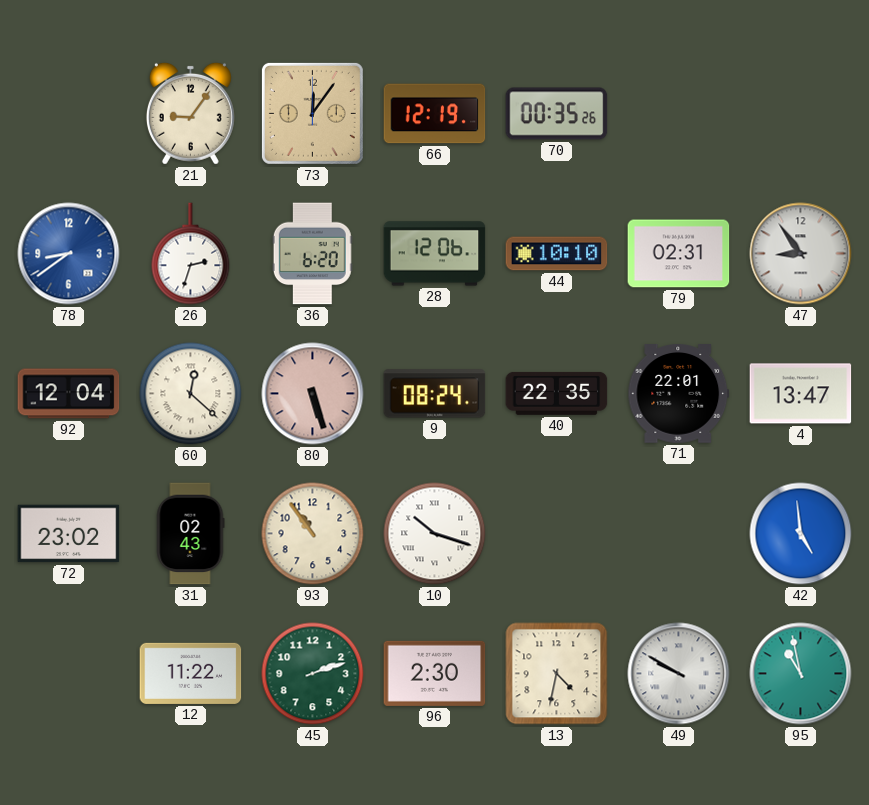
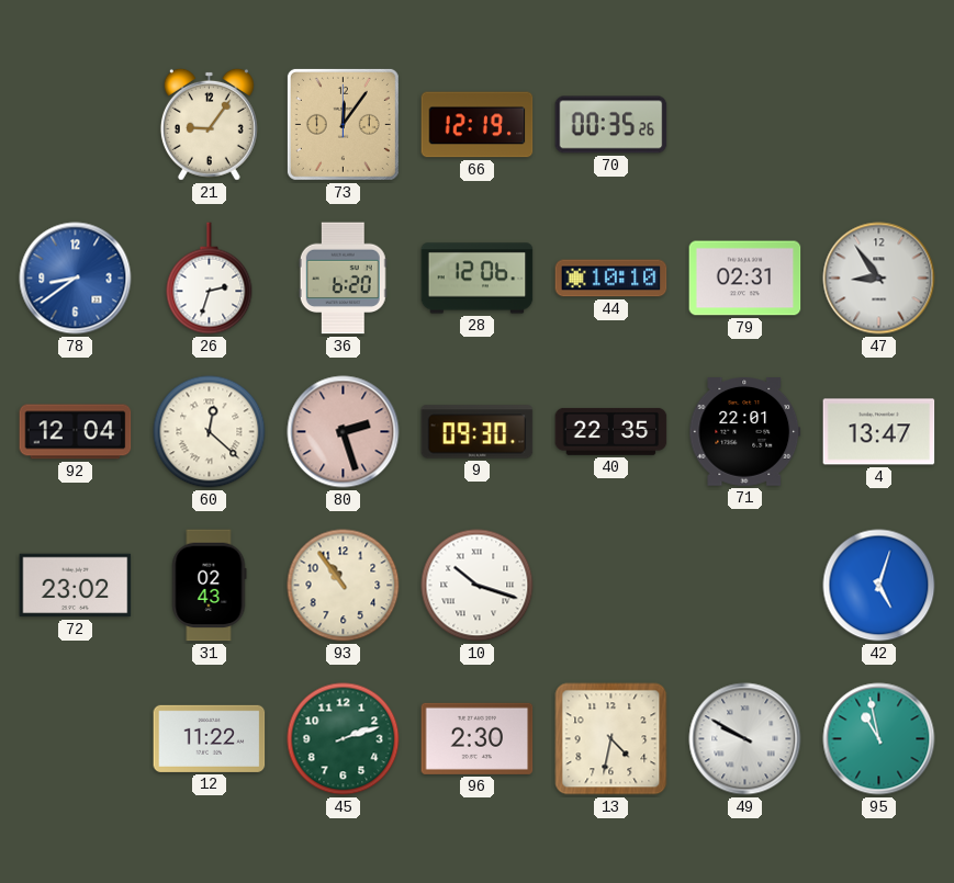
80: 5:27 -> 2:27 (344, 432)
9: 08:24 -> 09:30 (478, 432)
42: 4:59 -> 5:03 (879, 586)
